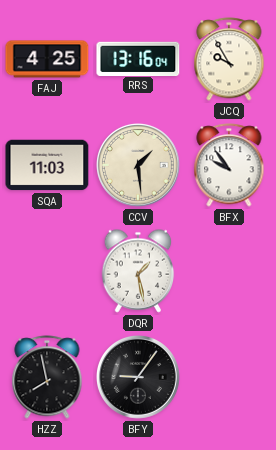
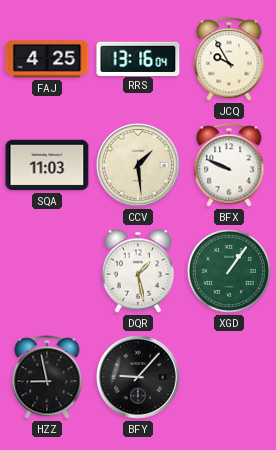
BFX: 9:54 -> 9:49 (229, 165)
XGD: none -> 1:06 (229, 271)
HZZ: 7:58 -> 8:58 (47, 377)
BFY: 9:06 -> 9:07 (139, 378)
